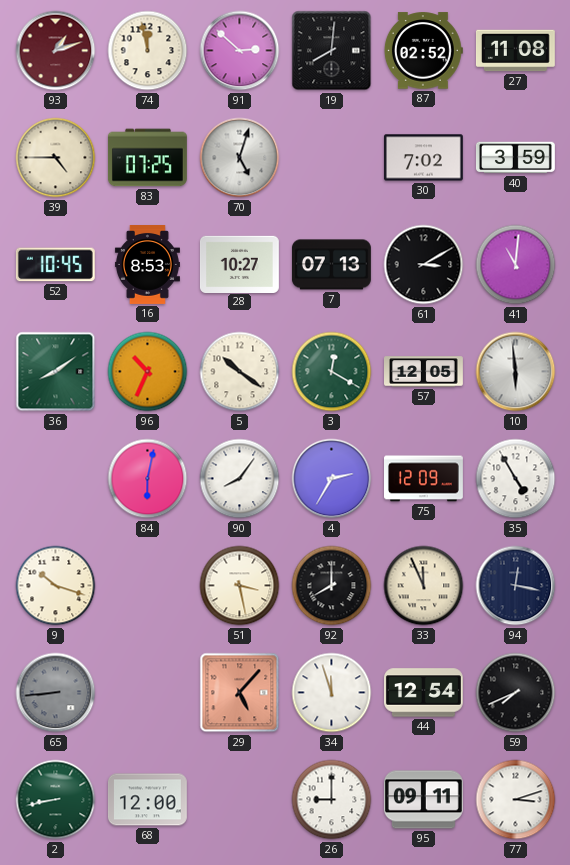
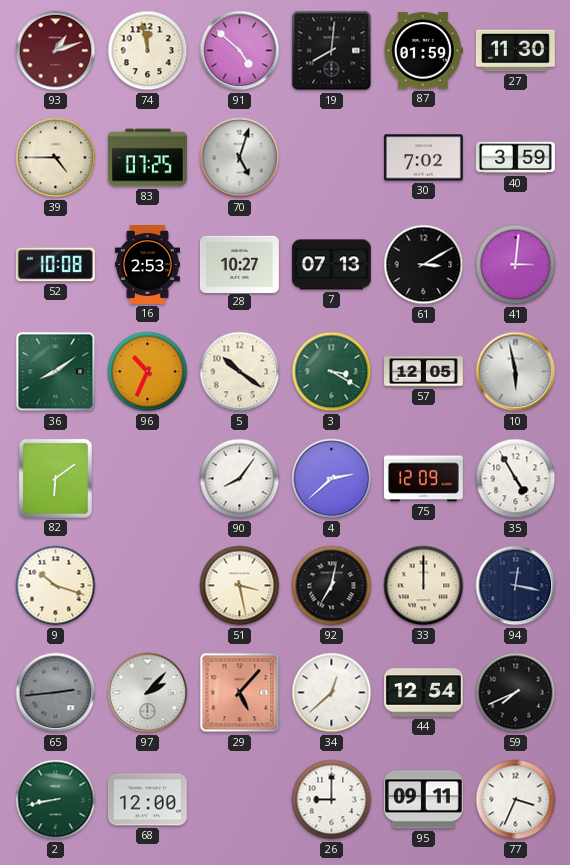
91: 2:52 -> 4:52 (240, 51)
87: 02:52 -> 01:59 (423, 51)
27: 11:08 -> 11:30 (515, 51)
52: 10:45 -> 10:08 (55, 265)
16: 8:53 -> 2:53 (147, 265)
41: 11:01 -> 3:01 (516, 265)
3: 12:20 -> 3:20 (332, 372)
10: 5:59 -> 5:58 (516, 372)
82: none -> 6:09 (55, 478)
84: 6:02 -> none (148, 479)
4: 2:35 -> 2:38 (332, 479)
92: 8:00 -> 7:02 (332, 586)
33: 11:56 -> 12:00 (424, 586)
65: 8:44 -> 2:44 (56, 693)
97: none -> 2:07 (148, 693)
34: 11:57 -> 12:38 (332, 693)
77: 3:12 -> 3:34 (516, 800)
